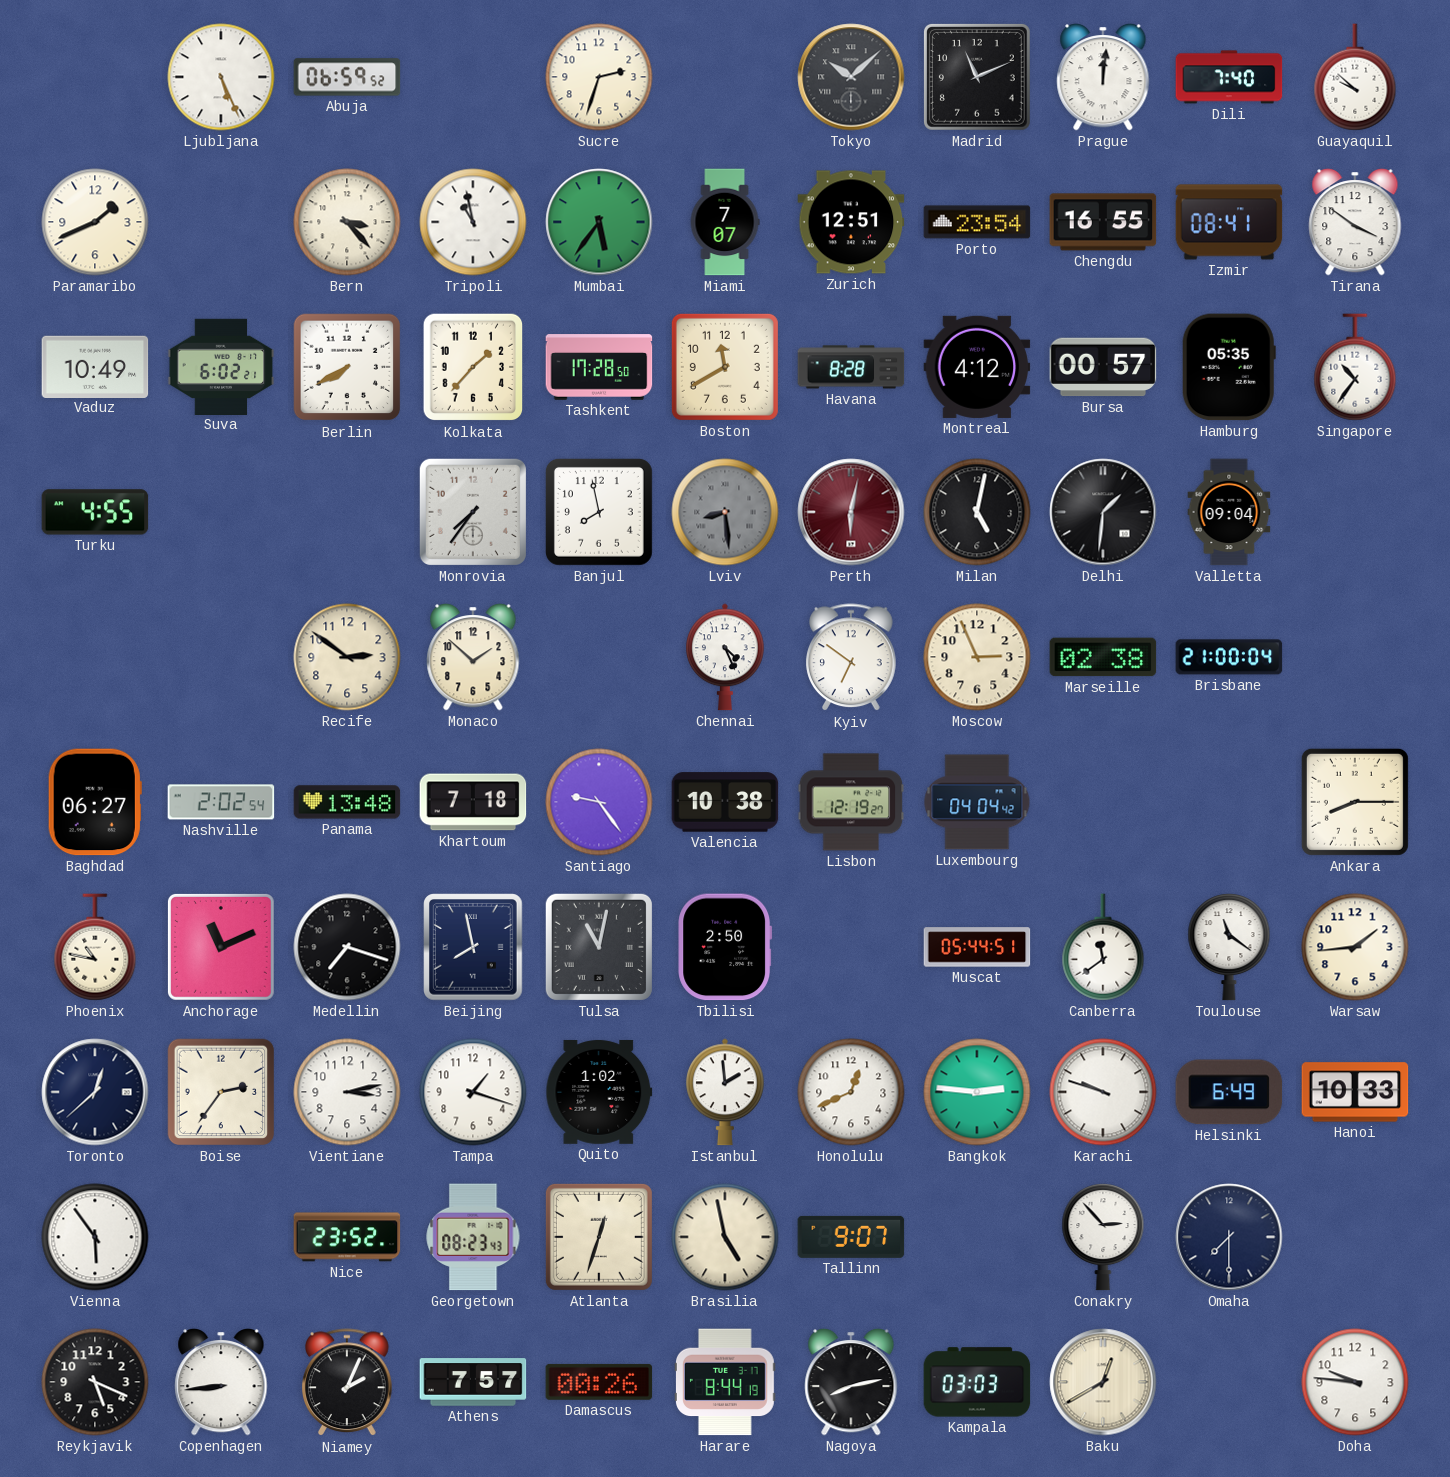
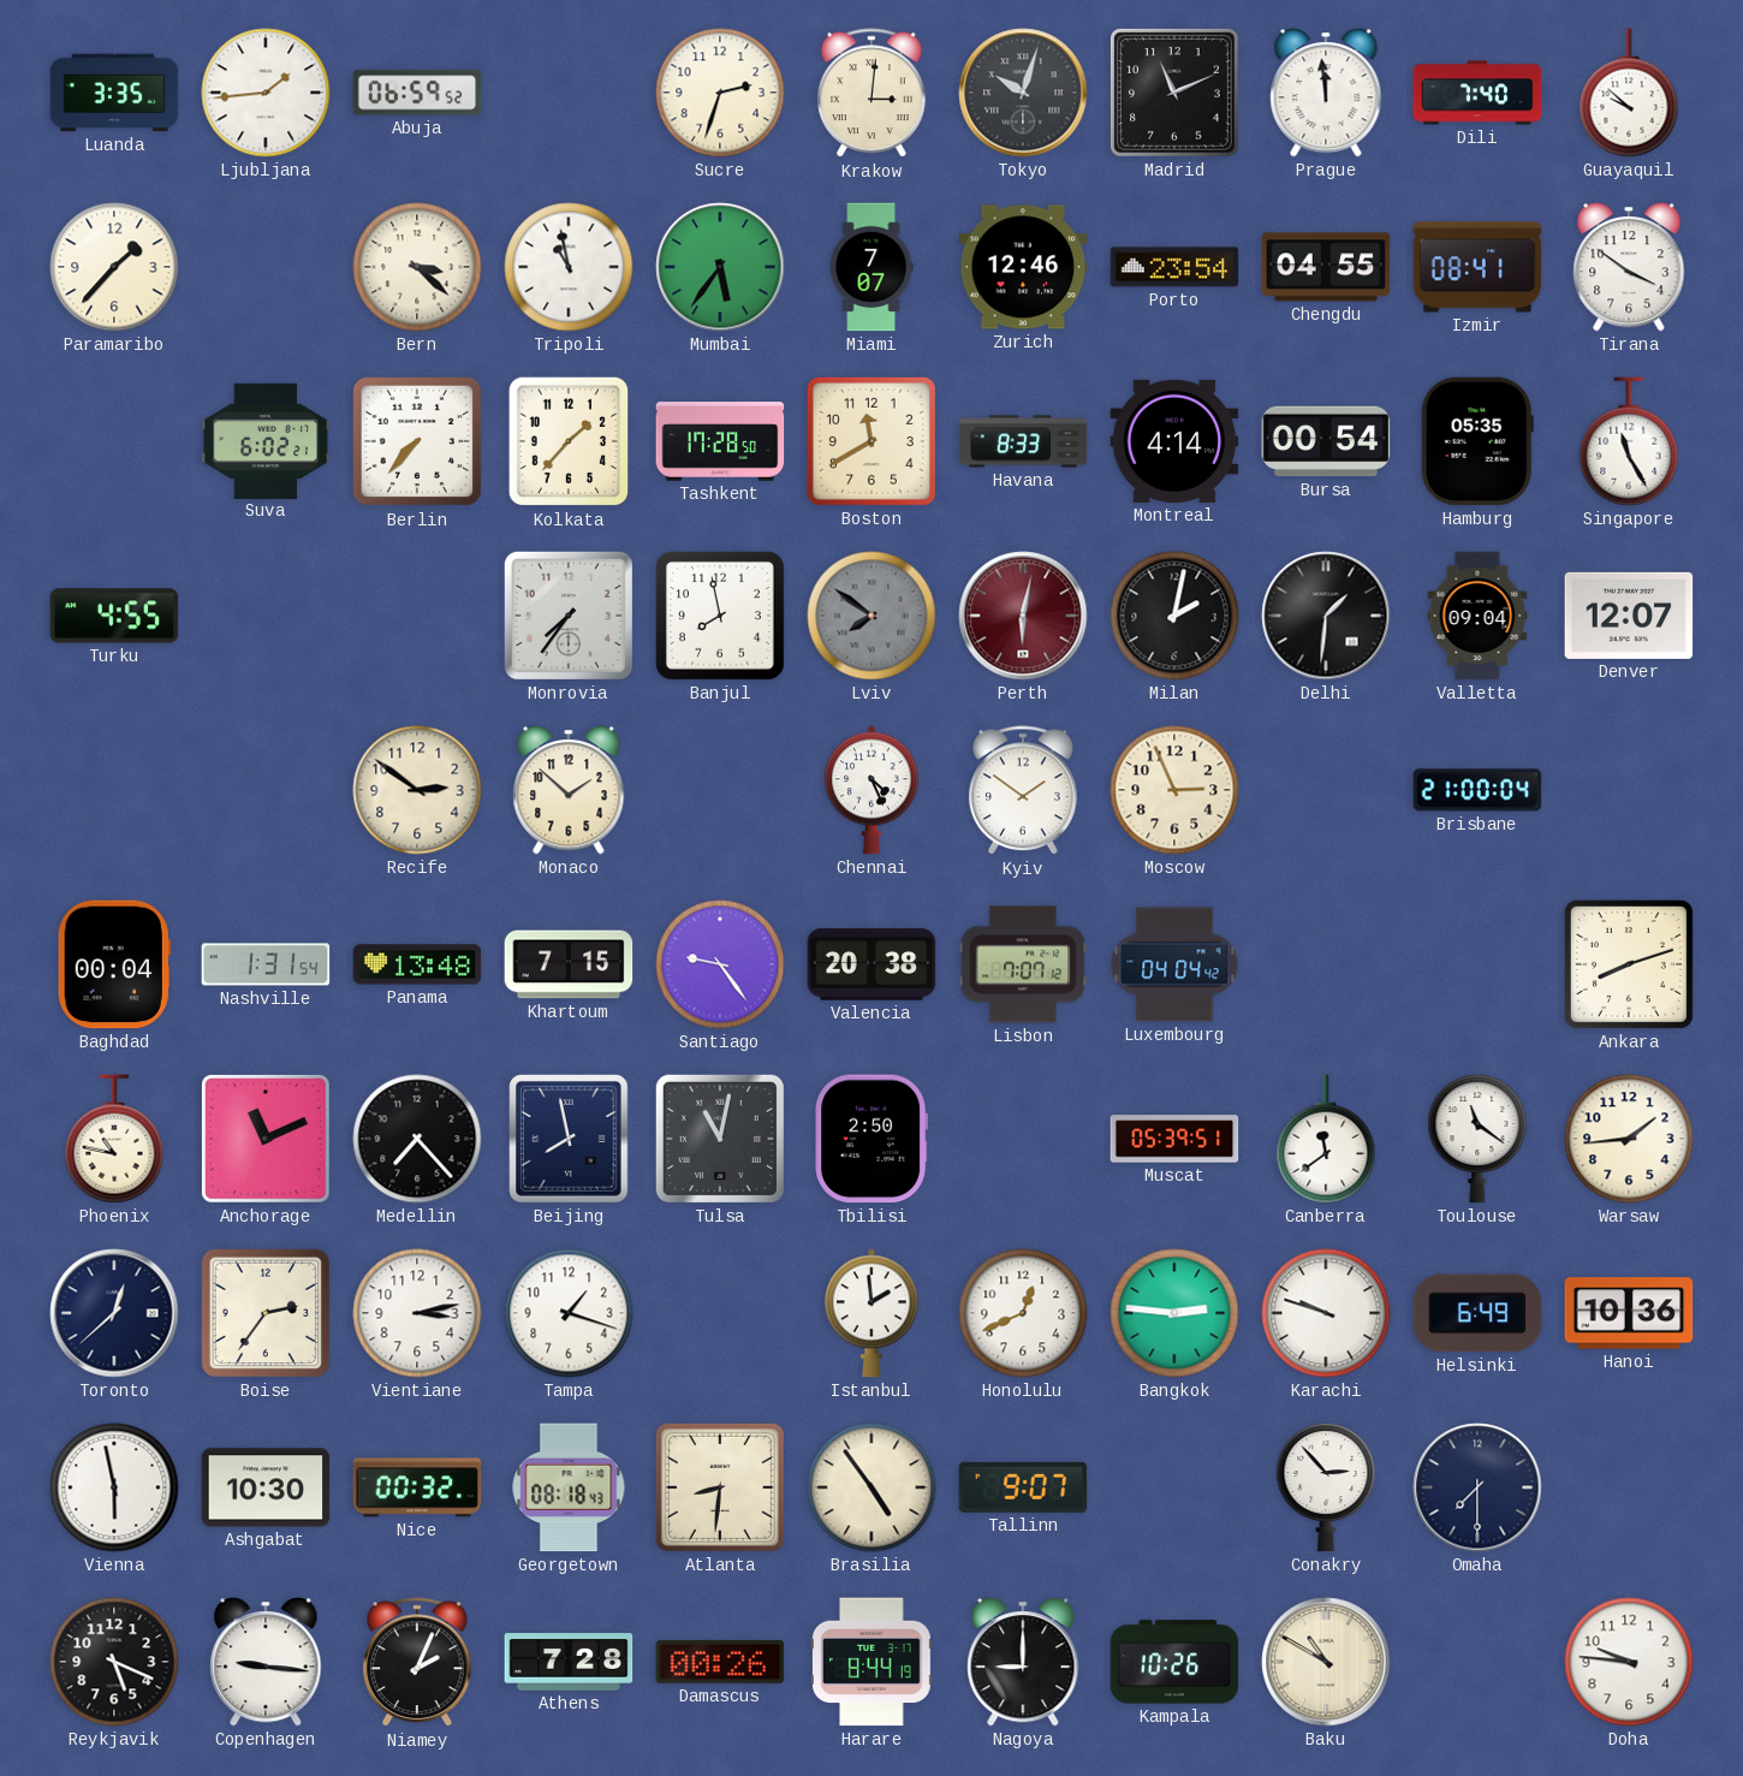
Luanda: none -> 3:35 (114, 93)
Ljubljana: 5:26 -> 1:44 (266, 93)
Krakow: none -> 3:01 (873, 94)
Tokyo: 10:08 -> 10:03 (1023, 93)
Prague: 12:01 -> 11:59 (1326, 94)
Paramaribo: 1:41 -> 1:37 (114, 267)
Bern: 3:23 -> 3:22 (417, 267)
Zurich: 12:51 -> 12:46 (1023, 267)
Chengdu: 16:55 -> 04:55 (1326, 267)
Vaduz: 10:49 -> none (95, 366)
Berlin: 7:40 -> 7:37 (417, 441)
Havana: 8:28 -> 8:33 (1023, 441)
Montreal: 4:12 -> 4:14 (1174, 441)
Bursa: 00:57 -> 00:54 (1326, 441)
Singapore: 10:36 -> 11:25 (1629, 441)
Lviv: 8:29 -> 7:51 (871, 616)
Milan: 5:02 -> 2:02 (1174, 616)
Denver: none -> 12:07 (1629, 616)
Kyiv: 6:51 -> 1:51 (1024, 791)
Marseille: 02:38 -> none (1103, 657)
Baghdad: 06:27 -> 00:04 (114, 964)
Nashville: 2:02 -> 1:31 (266, 964)
Khartoum: 7:18 -> 7:15 (569, 964)
Valencia: 10:38 -> 20:38 (871, 964)
Lisbon: 12:19 -> 7:07 (1023, 964)
Ankara: 8:15 -> 8:12 (1629, 964)
Medellin: 7:18 -> 7:23 (417, 1139)
Muscat: 05:44 -> 05:39 (1174, 1139)
Quito: 1:02 -> none (599, 1092)
Hanoi: 10:33 -> 10:36 (1629, 1313)
Vienna: 5:54 -> 5:58 (114, 1487)
Ashgabat: none -> 10:30 (266, 1487)
Nice: 23:52 -> 00:32 (417, 1487)
Georgetown: 08:23 -> 08:18 (569, 1487)
Atlanta: 12:33 -> 8:31 (720, 1487)
Brasilia: 4:58 -> 4:54 (871, 1487)
Copenhagen: 8:44 -> 9:16 (266, 1663)
Athens: 7:57 -> 7:28 (569, 1662)
Nagoya: 8:13 -> 9:00 (1023, 1663)
Kampala: 03:03 -> 10:26 (1174, 1662)
Baku: 12:40 -> 10:50 (1326, 1662)
